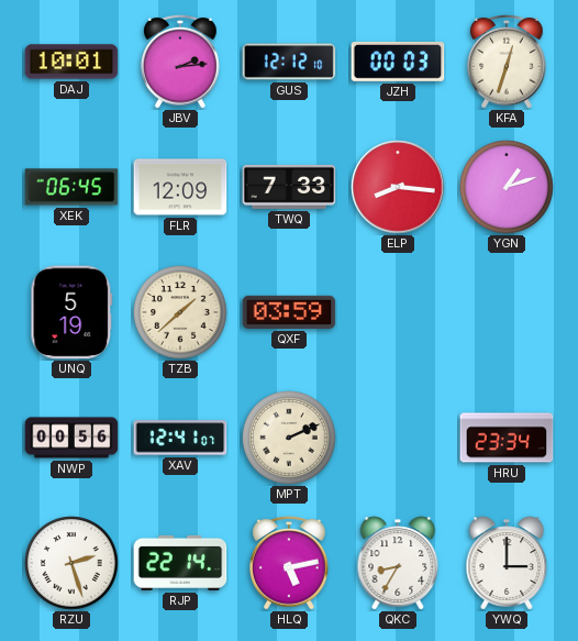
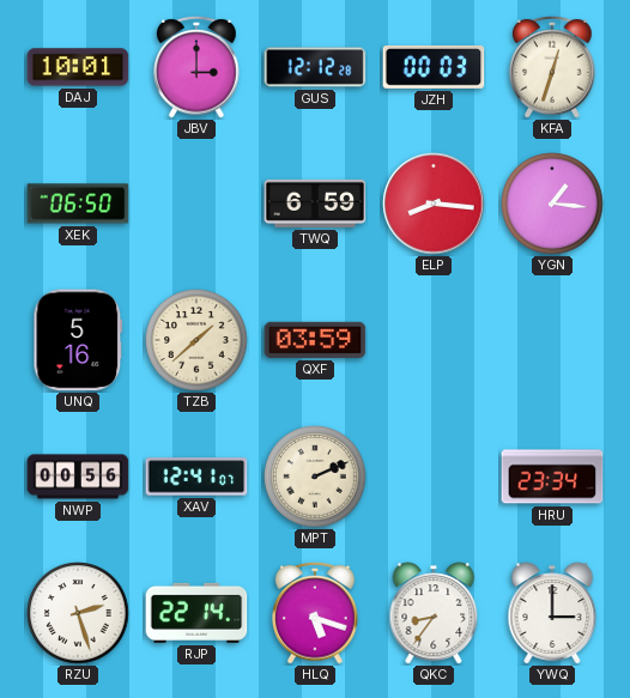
JBV: 2:14 -> 3:00 (196, 67)
GUS: 12:12:10 -> 12:12:28 (315, 67)
XEK: 06:45 -> 06:50 (78, 204)
FLR: 12:09 -> none (180, 187)
TWQ: 7:33 -> 6:59 (315, 204)
YGN: 1:12 -> 1:16 (552, 204)
UNQ: 5:19 -> 5:16 (78, 340)
HLQ: 5:13 -> 5:18 (315, 613)
QKC: 8:35 -> 8:36 (434, 613)
